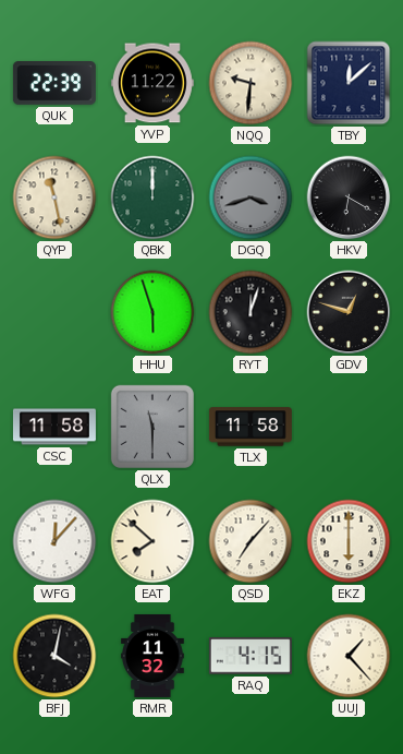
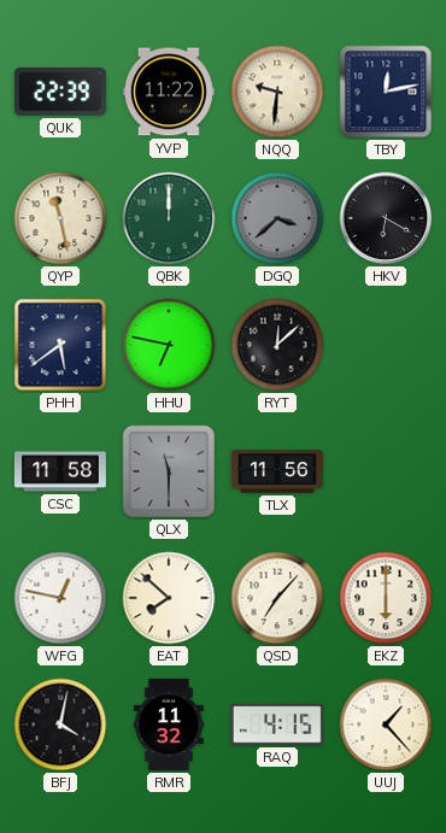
TBY: 12:08 -> 12:13 (386, 92)
DGQ: 3:42 -> 3:38 (277, 218)
PHH: none -> 5:39 (60, 345)
HHU: 5:57 -> 6:47 (169, 345)
RYT: 12:03 -> 12:08 (277, 345)
GDV: 12:48 -> none (349, 312)
TLX: 11:58 -> 11:56 (277, 471)
WFG: 12:07 -> 12:47 (60, 598)
